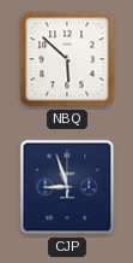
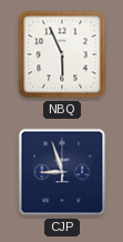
NBQ: 5:52 -> 5:56 (62, 54)
